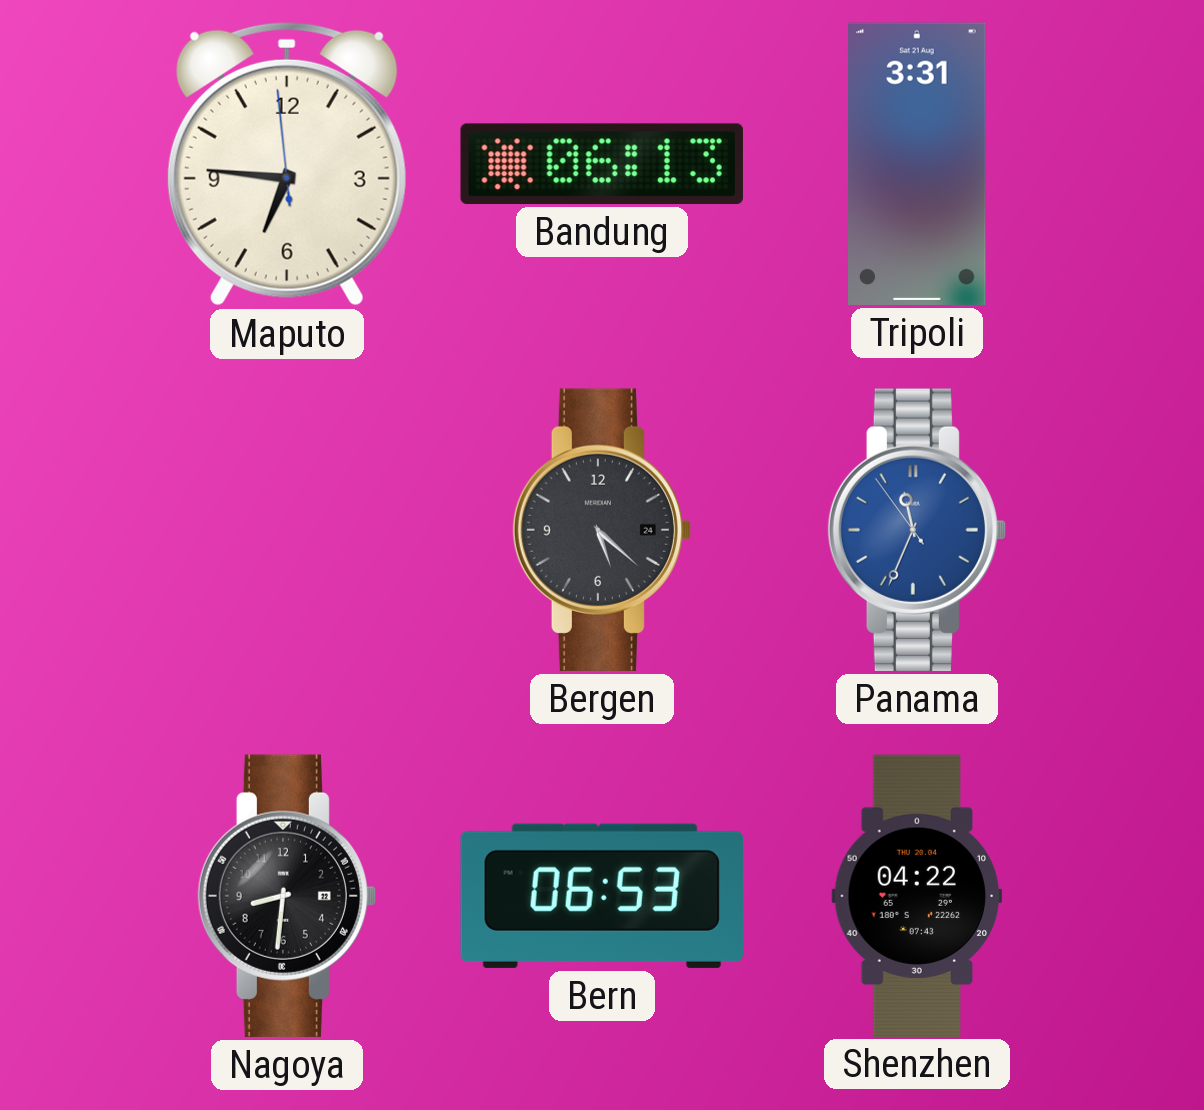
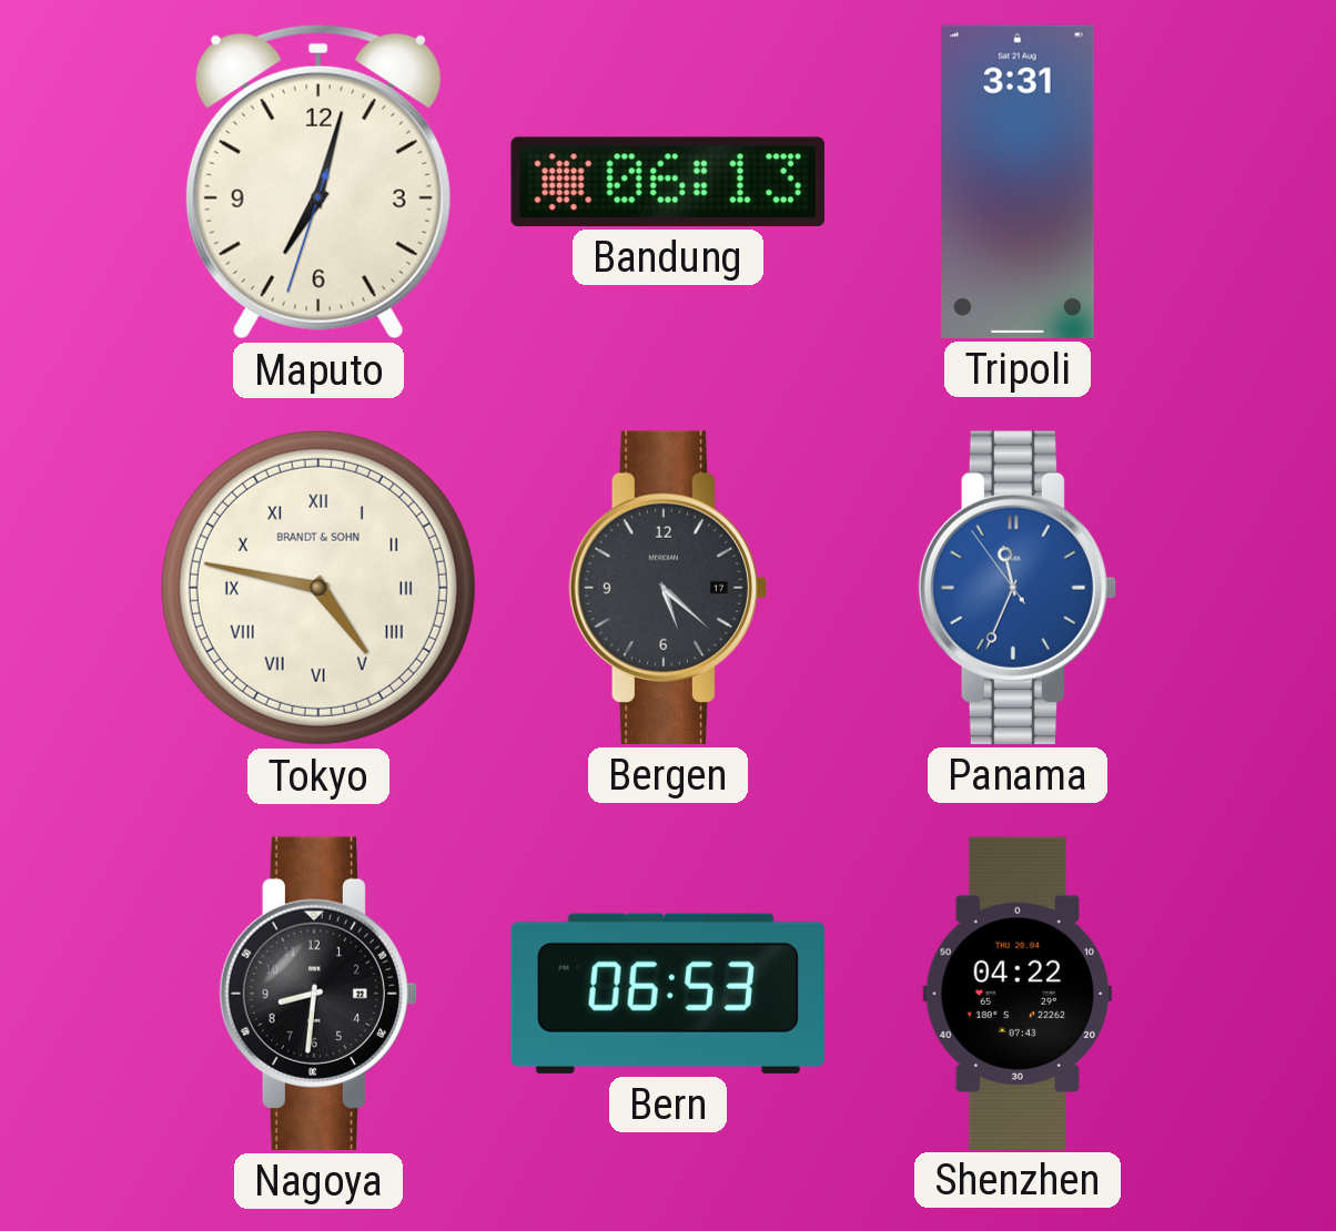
Maputo: 6:45 -> 7:02 (318, 182)
Tokyo: none -> 4:47 (318, 588)
Bergen date: 24 -> 17 (667, 588)
